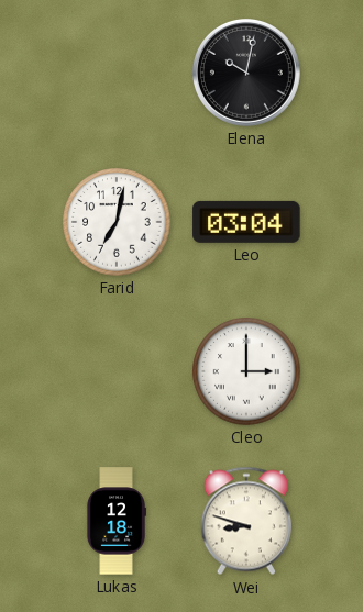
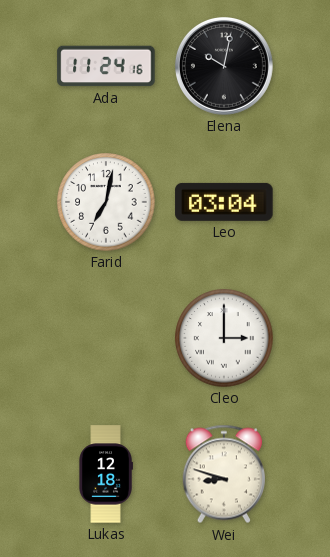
Ada: none -> 11:24 (106, 66)
